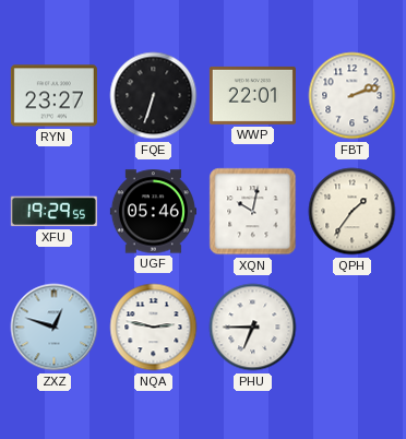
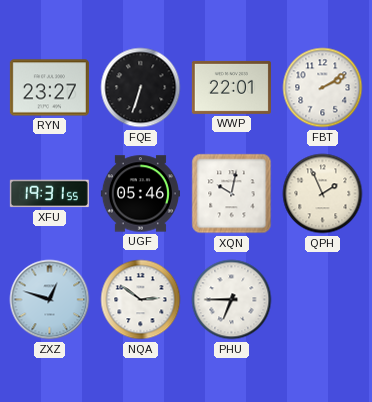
FBT: 2:12 -> 2:10 (323, 88)
XFU: 19:29 -> 19:31 (49, 194)
QPH: 1:36 -> 1:56 (323, 194)
NQA: 2:47 -> 2:51 (141, 300)
